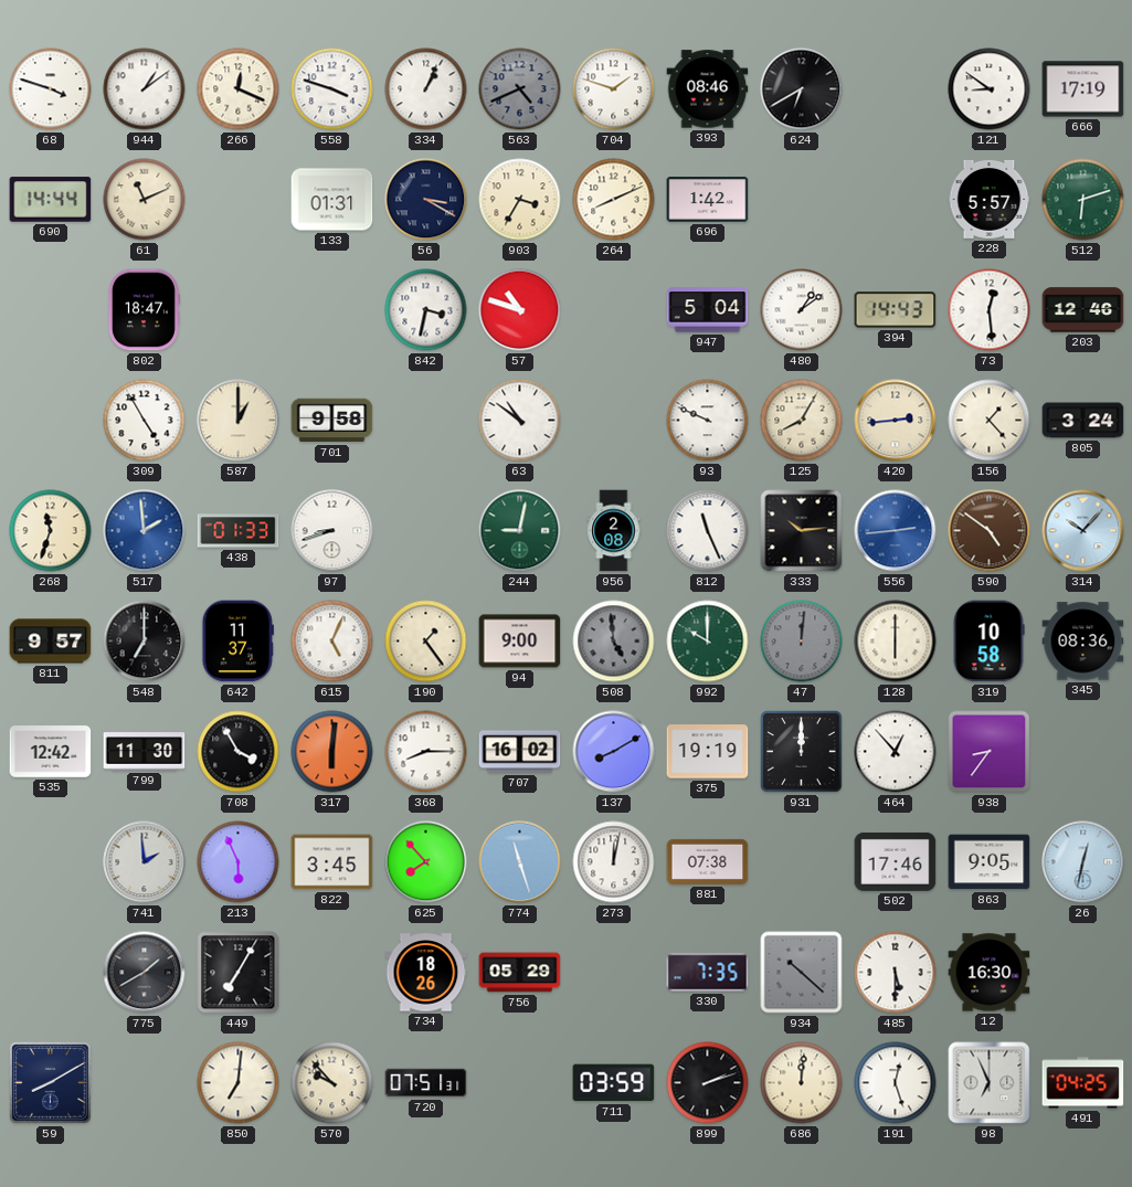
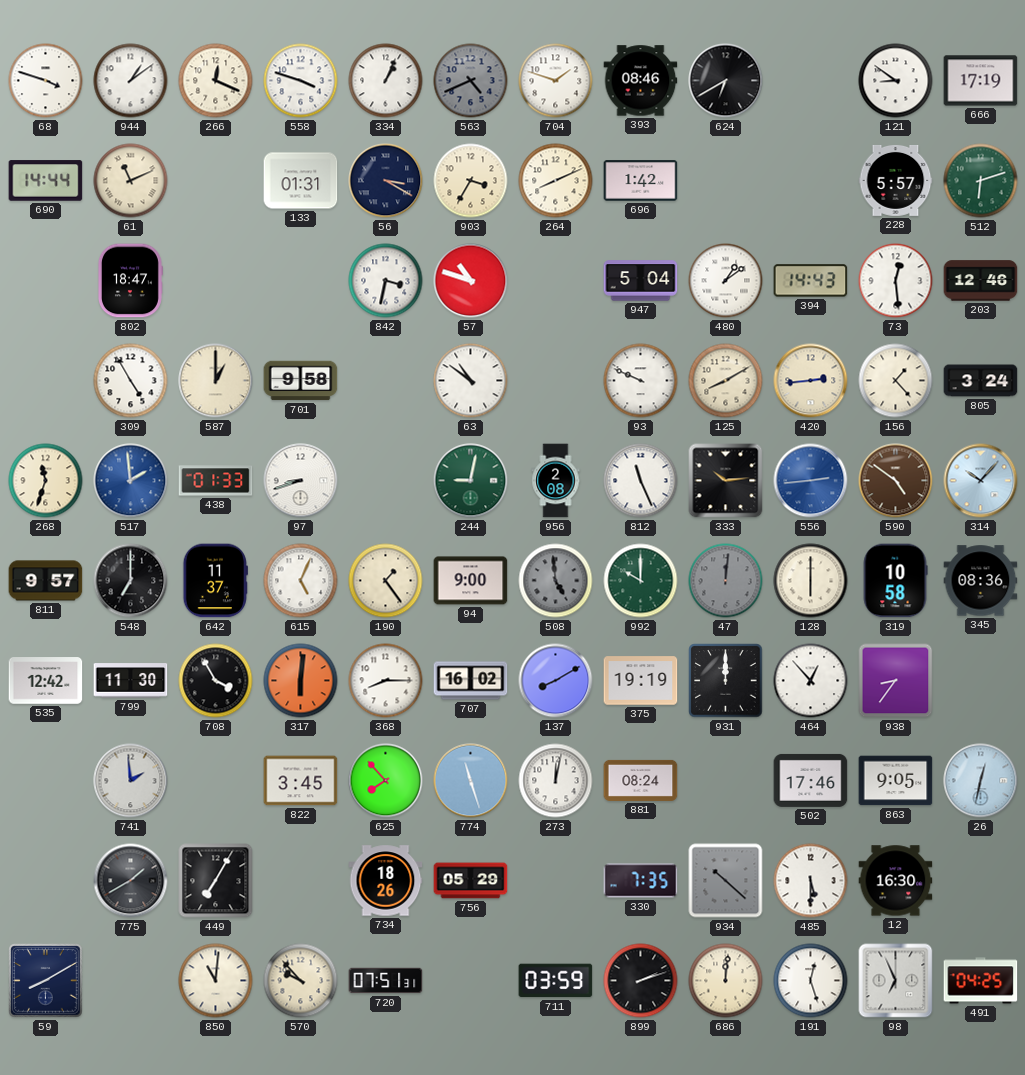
125: 8:05 -> 8:10 (726, 381)
213: 5:56 -> none (239, 862)
881: 07:38 -> 08:24 (641, 780)
850: 7:01 -> 11:01 (216, 981)
